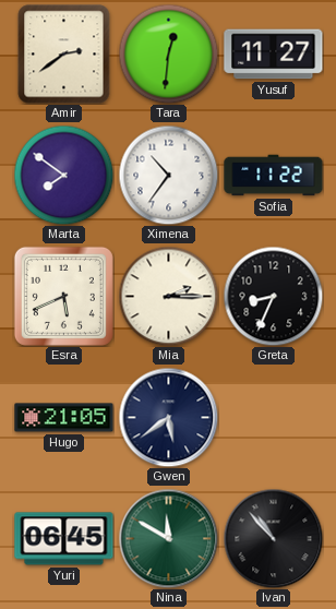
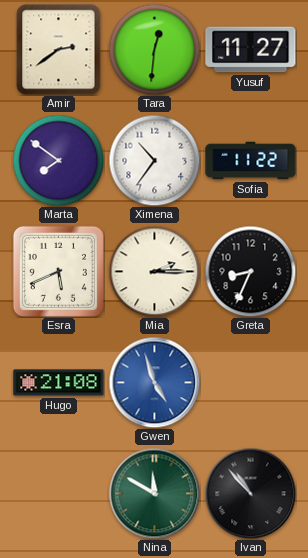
Hugo: 21:05 -> 21:08 (59, 383)
Gwen: 5:39 -> 4:57 (154, 382)
Gwen dial: navy -> blue (154, 382)
Yuri: 06:45 -> none (64, 539)
